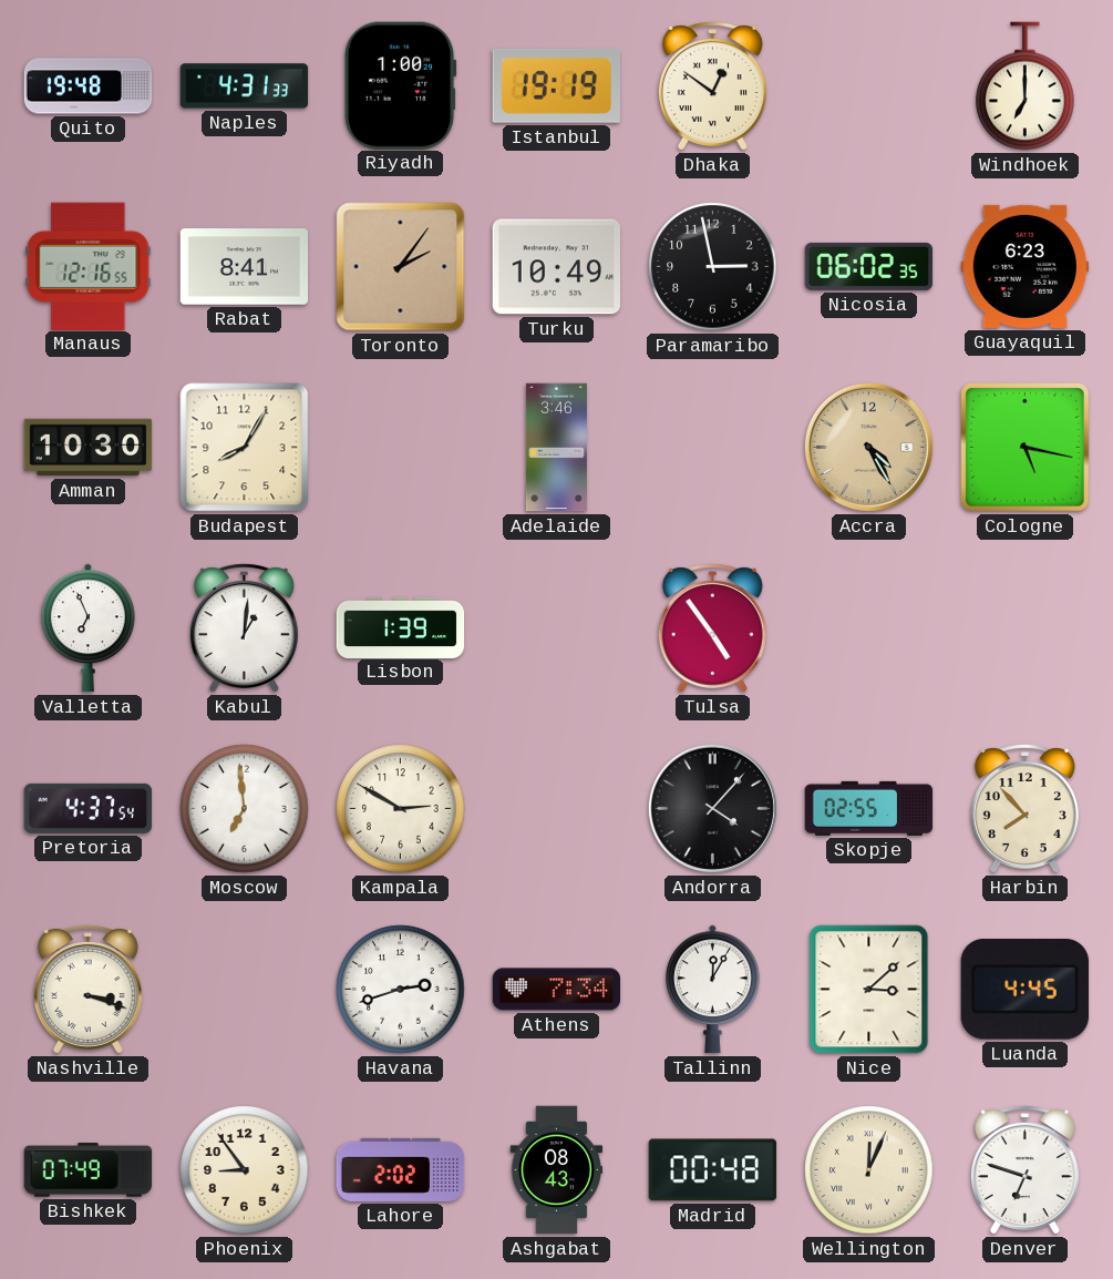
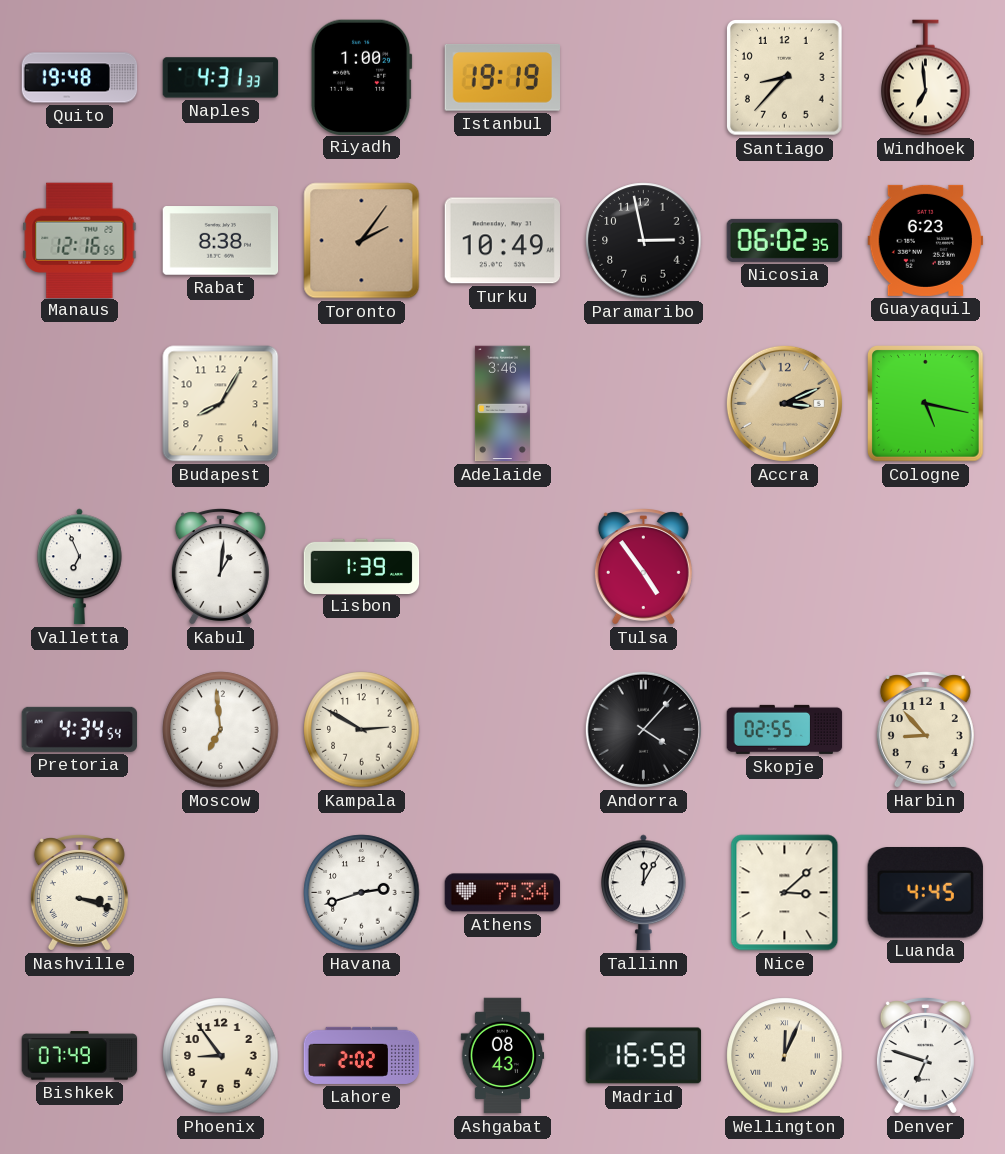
Dhaka: 12:51 -> none (712, 86)
Santiago: none -> 8:37 (785, 78)
Windhoek: 7:00 -> 6:59 (926, 78)
Rabat: 8:41 -> 8:38 (221, 241)
Amman: 10:30 -> none (89, 448)
Accra: 4:25 -> 3:11 (784, 403)
Pretoria: 4:37 -> 4:34 (80, 729)
Harbin: 7:53 -> 8:53 (925, 730)
Madrid: 00:48 -> 16:58 (644, 1056)
